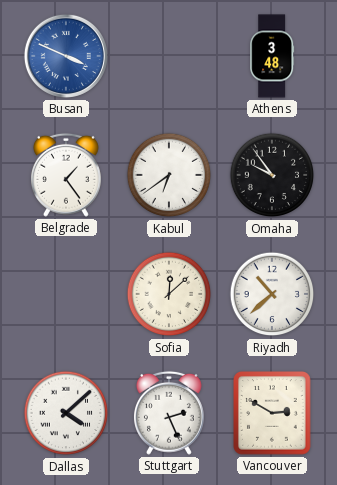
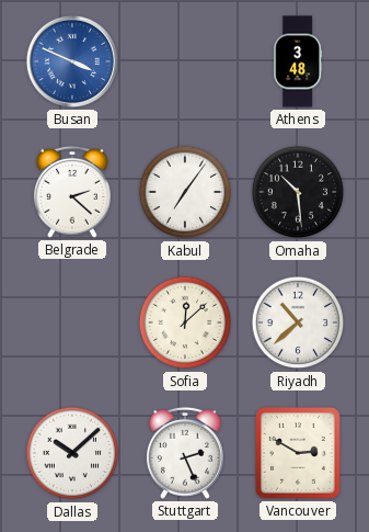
Belgrade: 1:24 -> 2:22 (72, 192)
Kabul: 6:39 -> 7:06 (185, 192)
Omaha: 9:54 -> 10:29 (298, 192)
Dallas: 4:08 -> 10:08 (72, 453)
